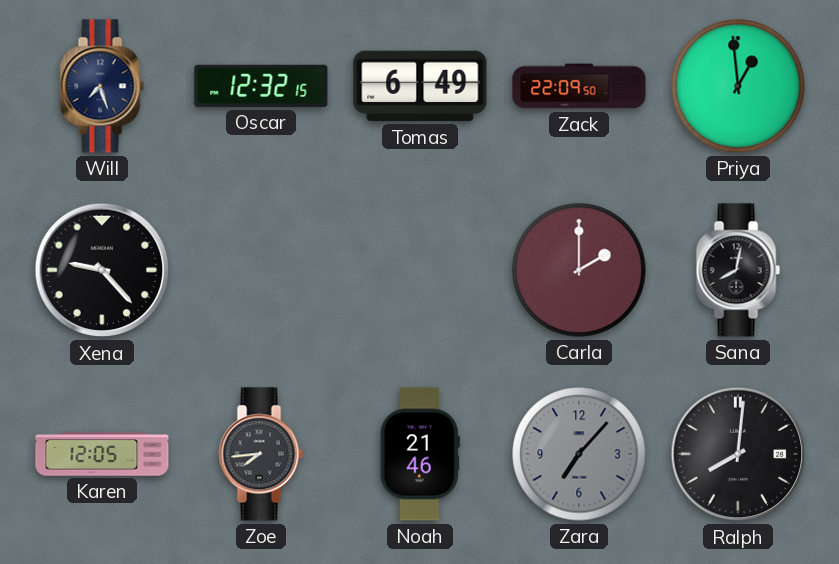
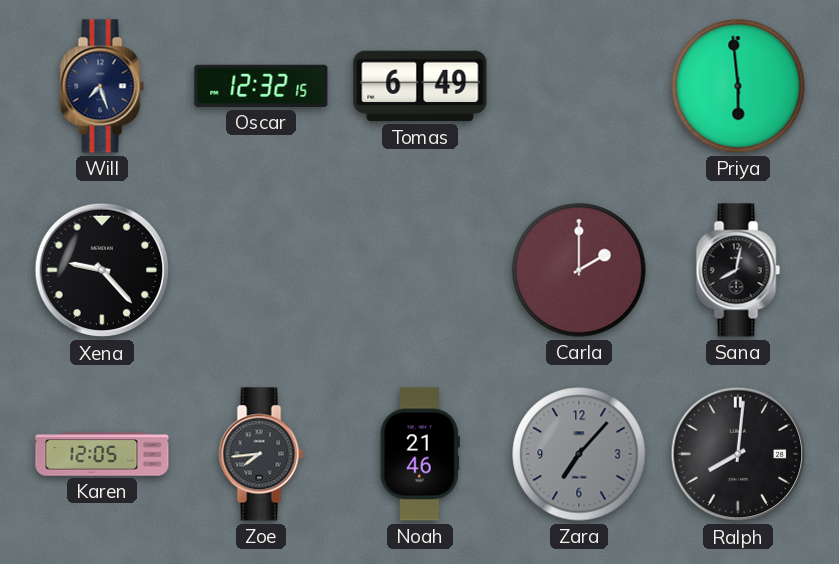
Zack: 22:09 -> none (579, 86)
Priya: 12:59 -> 5:59 (738, 86)
